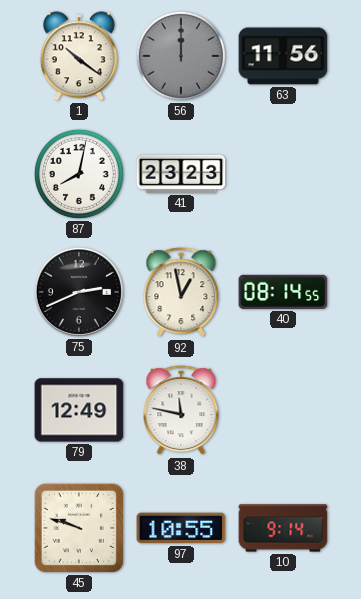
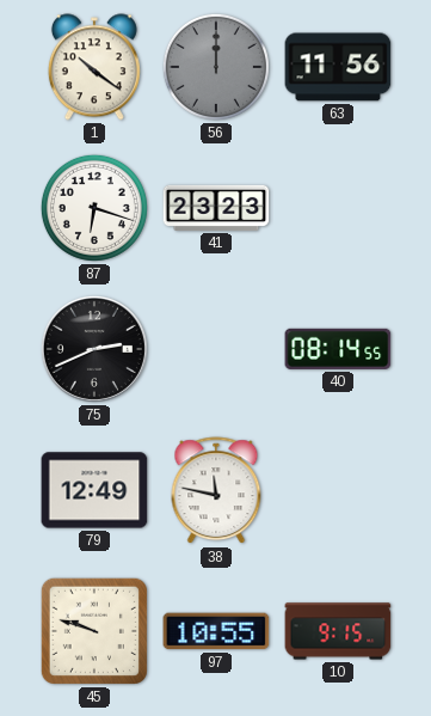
87: 8:02 -> 6:18 (94, 208)
92: 12:58 -> none (181, 293)
10: 9:14 -> 9:15 (338, 631)
